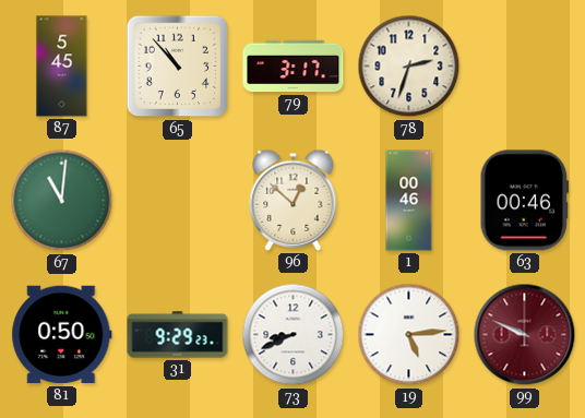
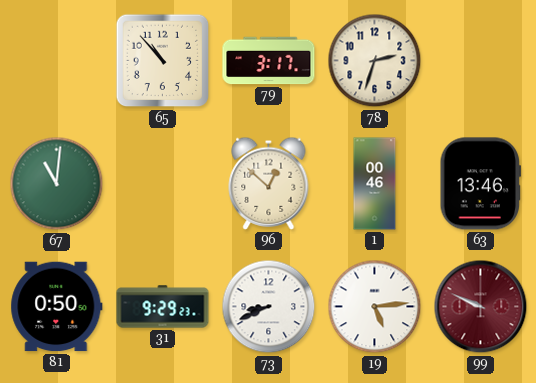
87: 5:45 -> none (62, 67)
63: 00:46 -> 13:46 (480, 184)
